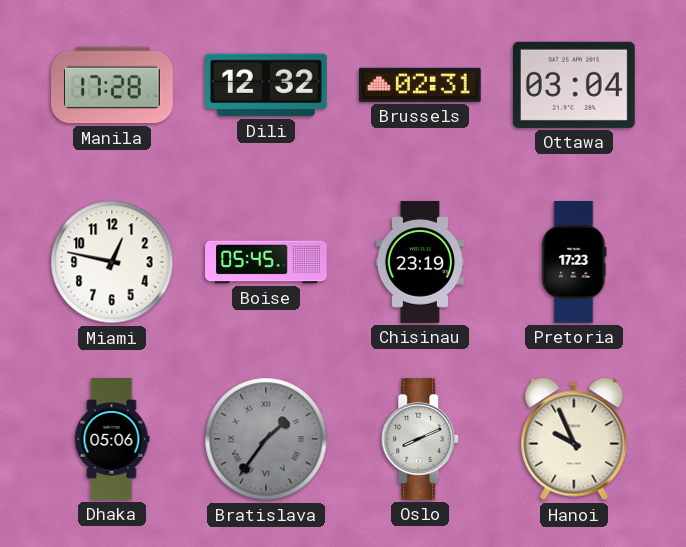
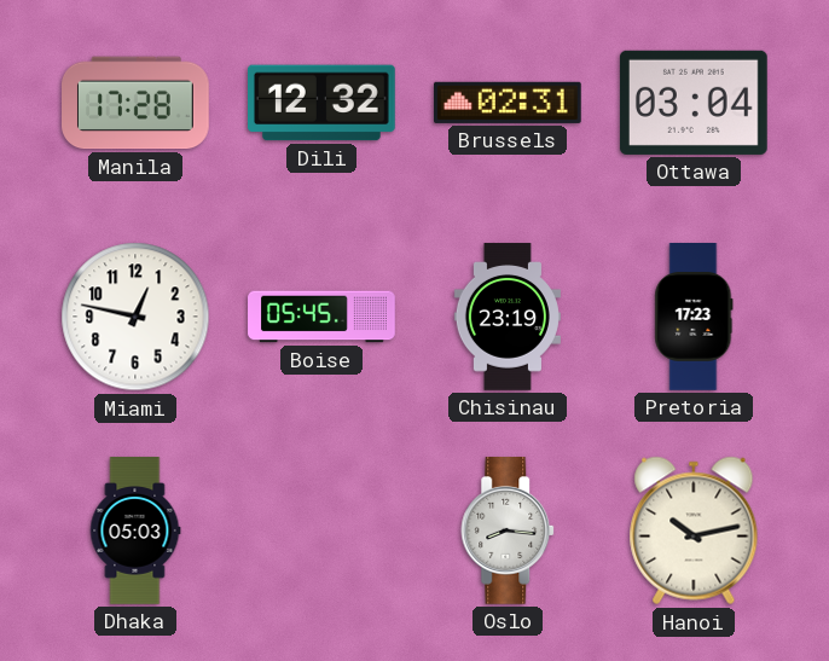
Dhaka: 05:06 -> 05:03 (135, 530)
Bratislava: 1:36 -> none (266, 439)
Oslo: 8:11 -> 8:16 (509, 532)
Hanoi: 9:56 -> 10:13 (694, 530)
